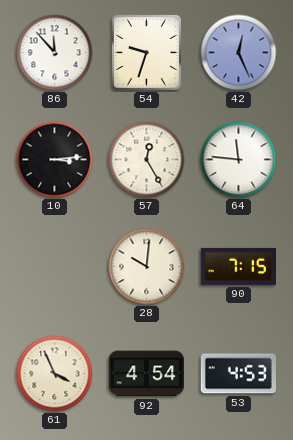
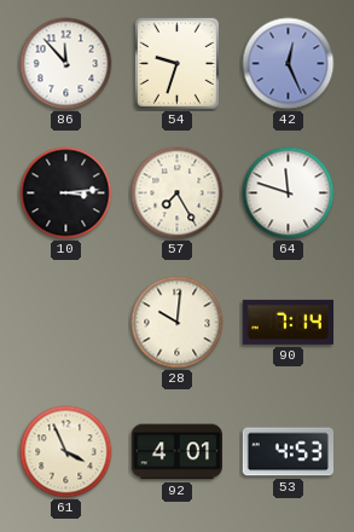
57: 12:25 -> 7:25 (178, 193)
64: 11:46 -> 11:48 (289, 193)
90: 7:15 -> 7:14 (288, 322)
92: 4:54 -> 4:01 (176, 452)
